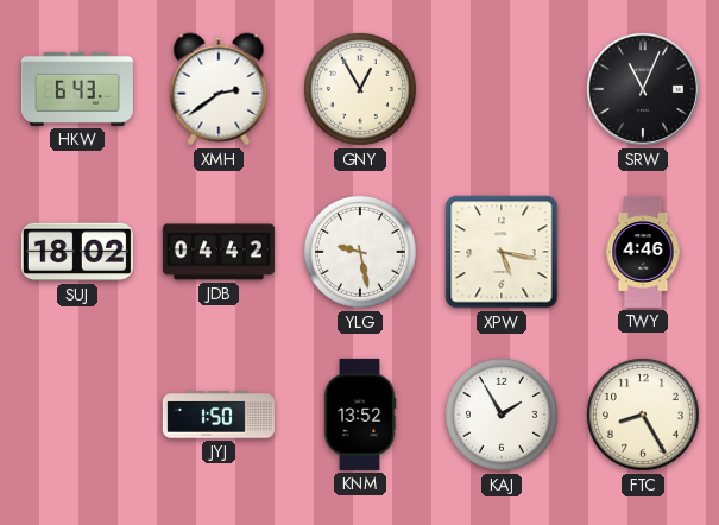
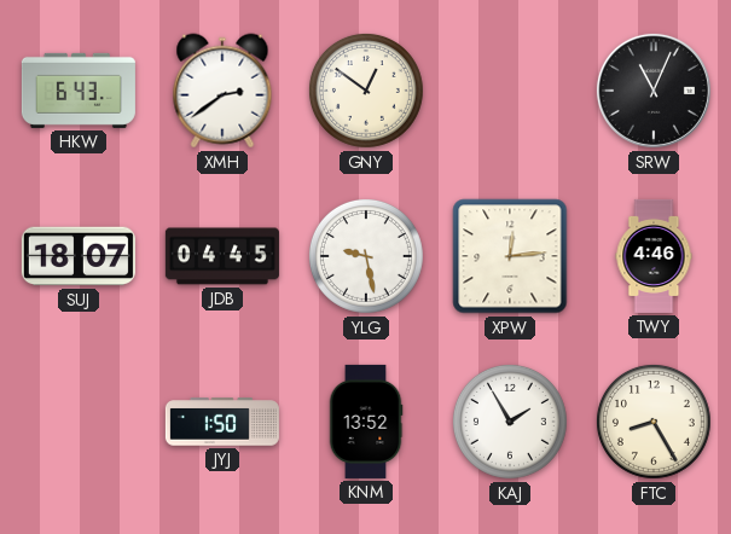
GNY: 12:55 -> 12:51 (366, 91)
SUJ: 18:02 -> 18:07 (79, 256)
JDB: 04:42 -> 04:45 (222, 256)
XPW: 5:17 -> 12:14 (510, 256)
